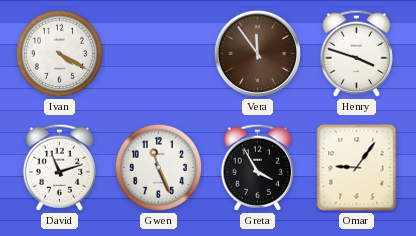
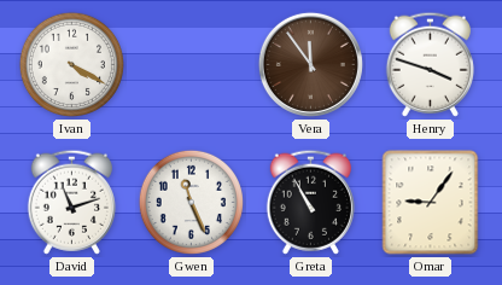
Greta: 3:55 -> 10:55 (310, 202)
